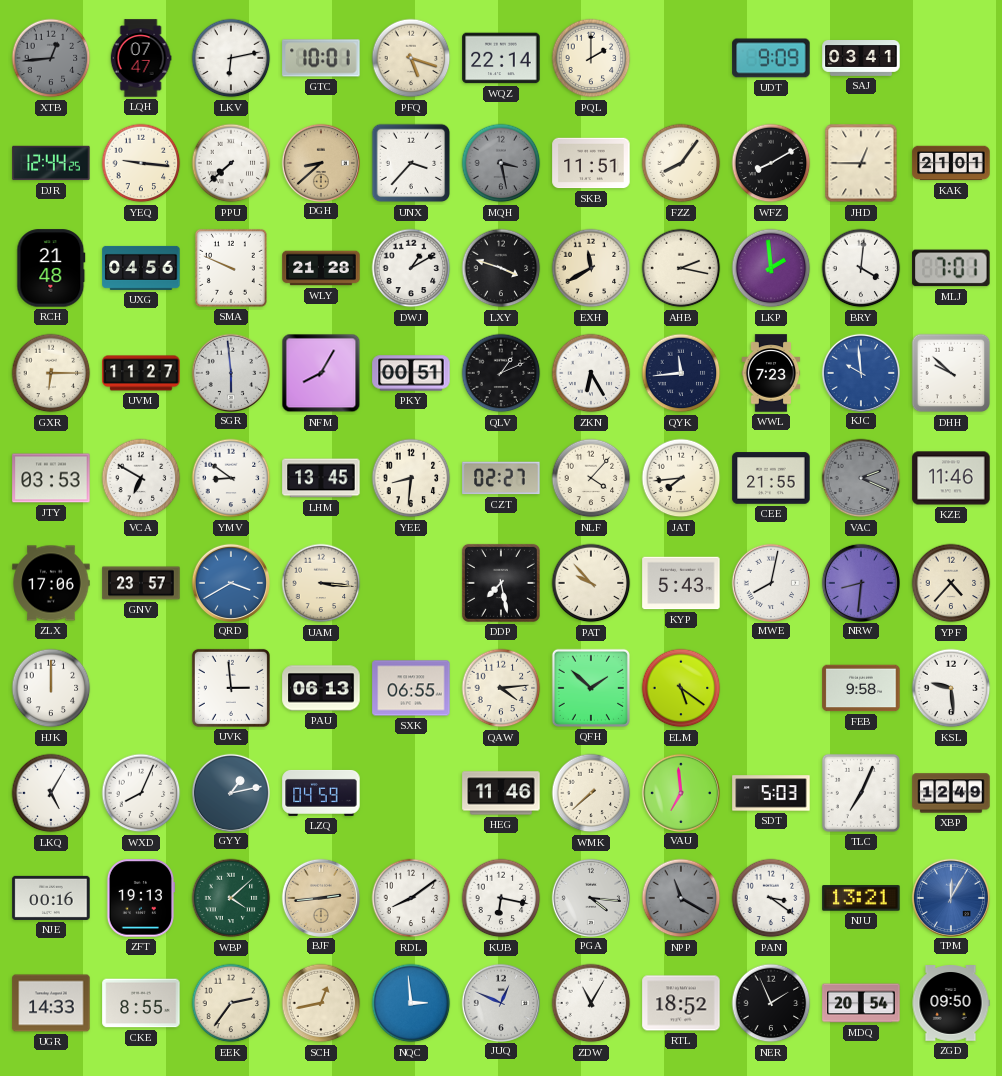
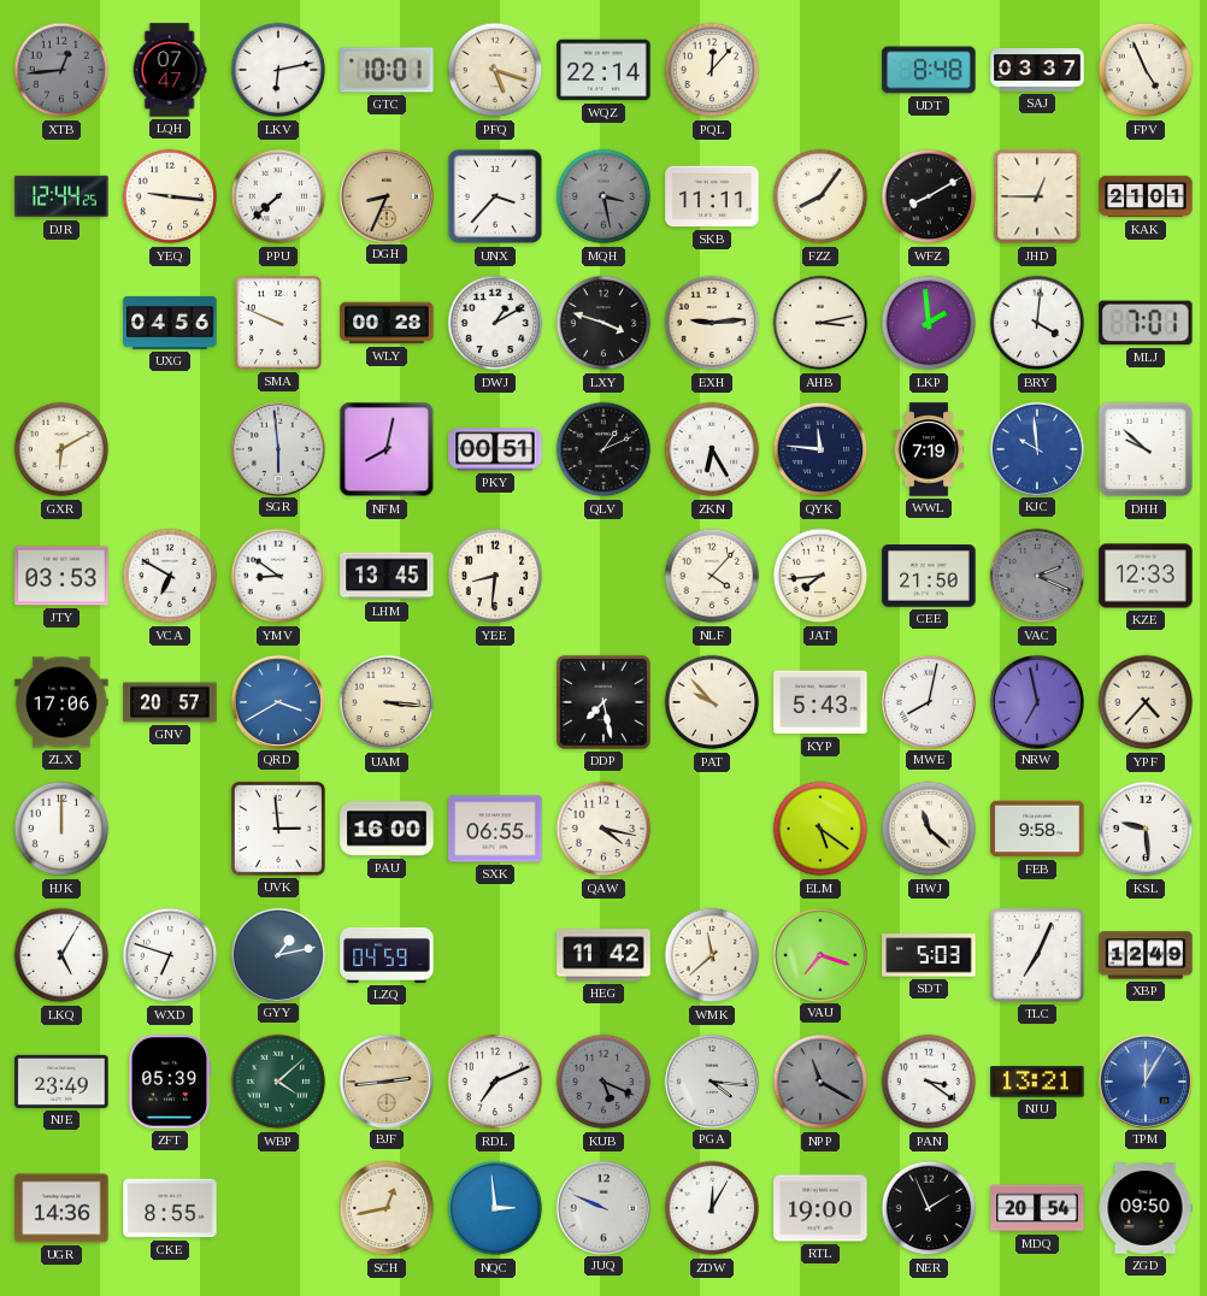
PQL: 2:00 -> 12:07 (712, 70)
UDT: 9:09 -> 8:48 (929, 70)
SAJ: 03:41 -> 03:37 (1037, 71)
FPV: none -> 4:56 (1146, 70)
DGH: 8:38 -> 8:34 (385, 195)
SKB: 11:51 -> 11:11 (712, 196)
RCH: 21:48 -> none (51, 268)
WLY: 21:28 -> 00:28 (387, 323)
EXH: 11:40 -> 9:14 (712, 323)
AHB: 2:17 -> 3:13 (820, 323)
GXR: 6:15 -> 6:10 (61, 449)
UVM: 11:27 -> none (141, 373)
NFM: 8:05 -> 8:02 (387, 449)
QYK: 11:44 -> 11:46 (820, 449)
WWL: 7:23 -> 7:19 (929, 449)
CZT: 02:27 -> none (501, 478)
CEE: 21:55 -> 21:50 (929, 576)
KZE: 11:46 -> 12:33 (1146, 576)
GNV: 23:57 -> 20:57 (170, 702)
NRW: 8:31 -> 6:58 (1036, 701)
PAU: 06:13 -> 16:00 (387, 829)
QAW: 4:14 -> 4:17 (603, 829)
QFH: 1:52 -> none (591, 688)
HWJ: none -> 11:22 (929, 829)
WXD: 8:04 -> 6:48 (170, 955)
HEG: 11:46 -> 11:42 (603, 955)
WMK: 7:38 -> 11:38 (712, 955)
VAU: 6:59 -> 7:18 (819, 954)
NJE: 00:16 -> 23:49 (61, 1082)
ZFT: 19:13 -> 05:39 (170, 1082)
RDL: 8:09 -> 7:11 (495, 1082)
KUB: 6:17 -> 5:19 (603, 1082)
KUB dial: white -> grey (603, 1082)
UGR: 14:33 -> 14:36 (61, 1208)
EEK: 2:36 -> none (231, 1003)
JUQ: 12:49 -> 9:49 (602, 1207)
ZDW: 11:05 -> 12:05 (712, 1208)
RTL: 18:52 -> 19:00 (820, 1208)
